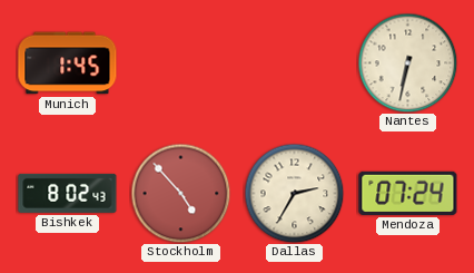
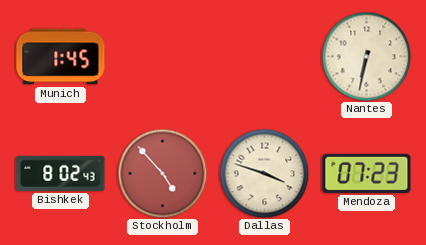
Dallas: 2:35 -> 3:48 (264, 173)
Mendoza: 07:24 -> 07:23 (367, 173)
